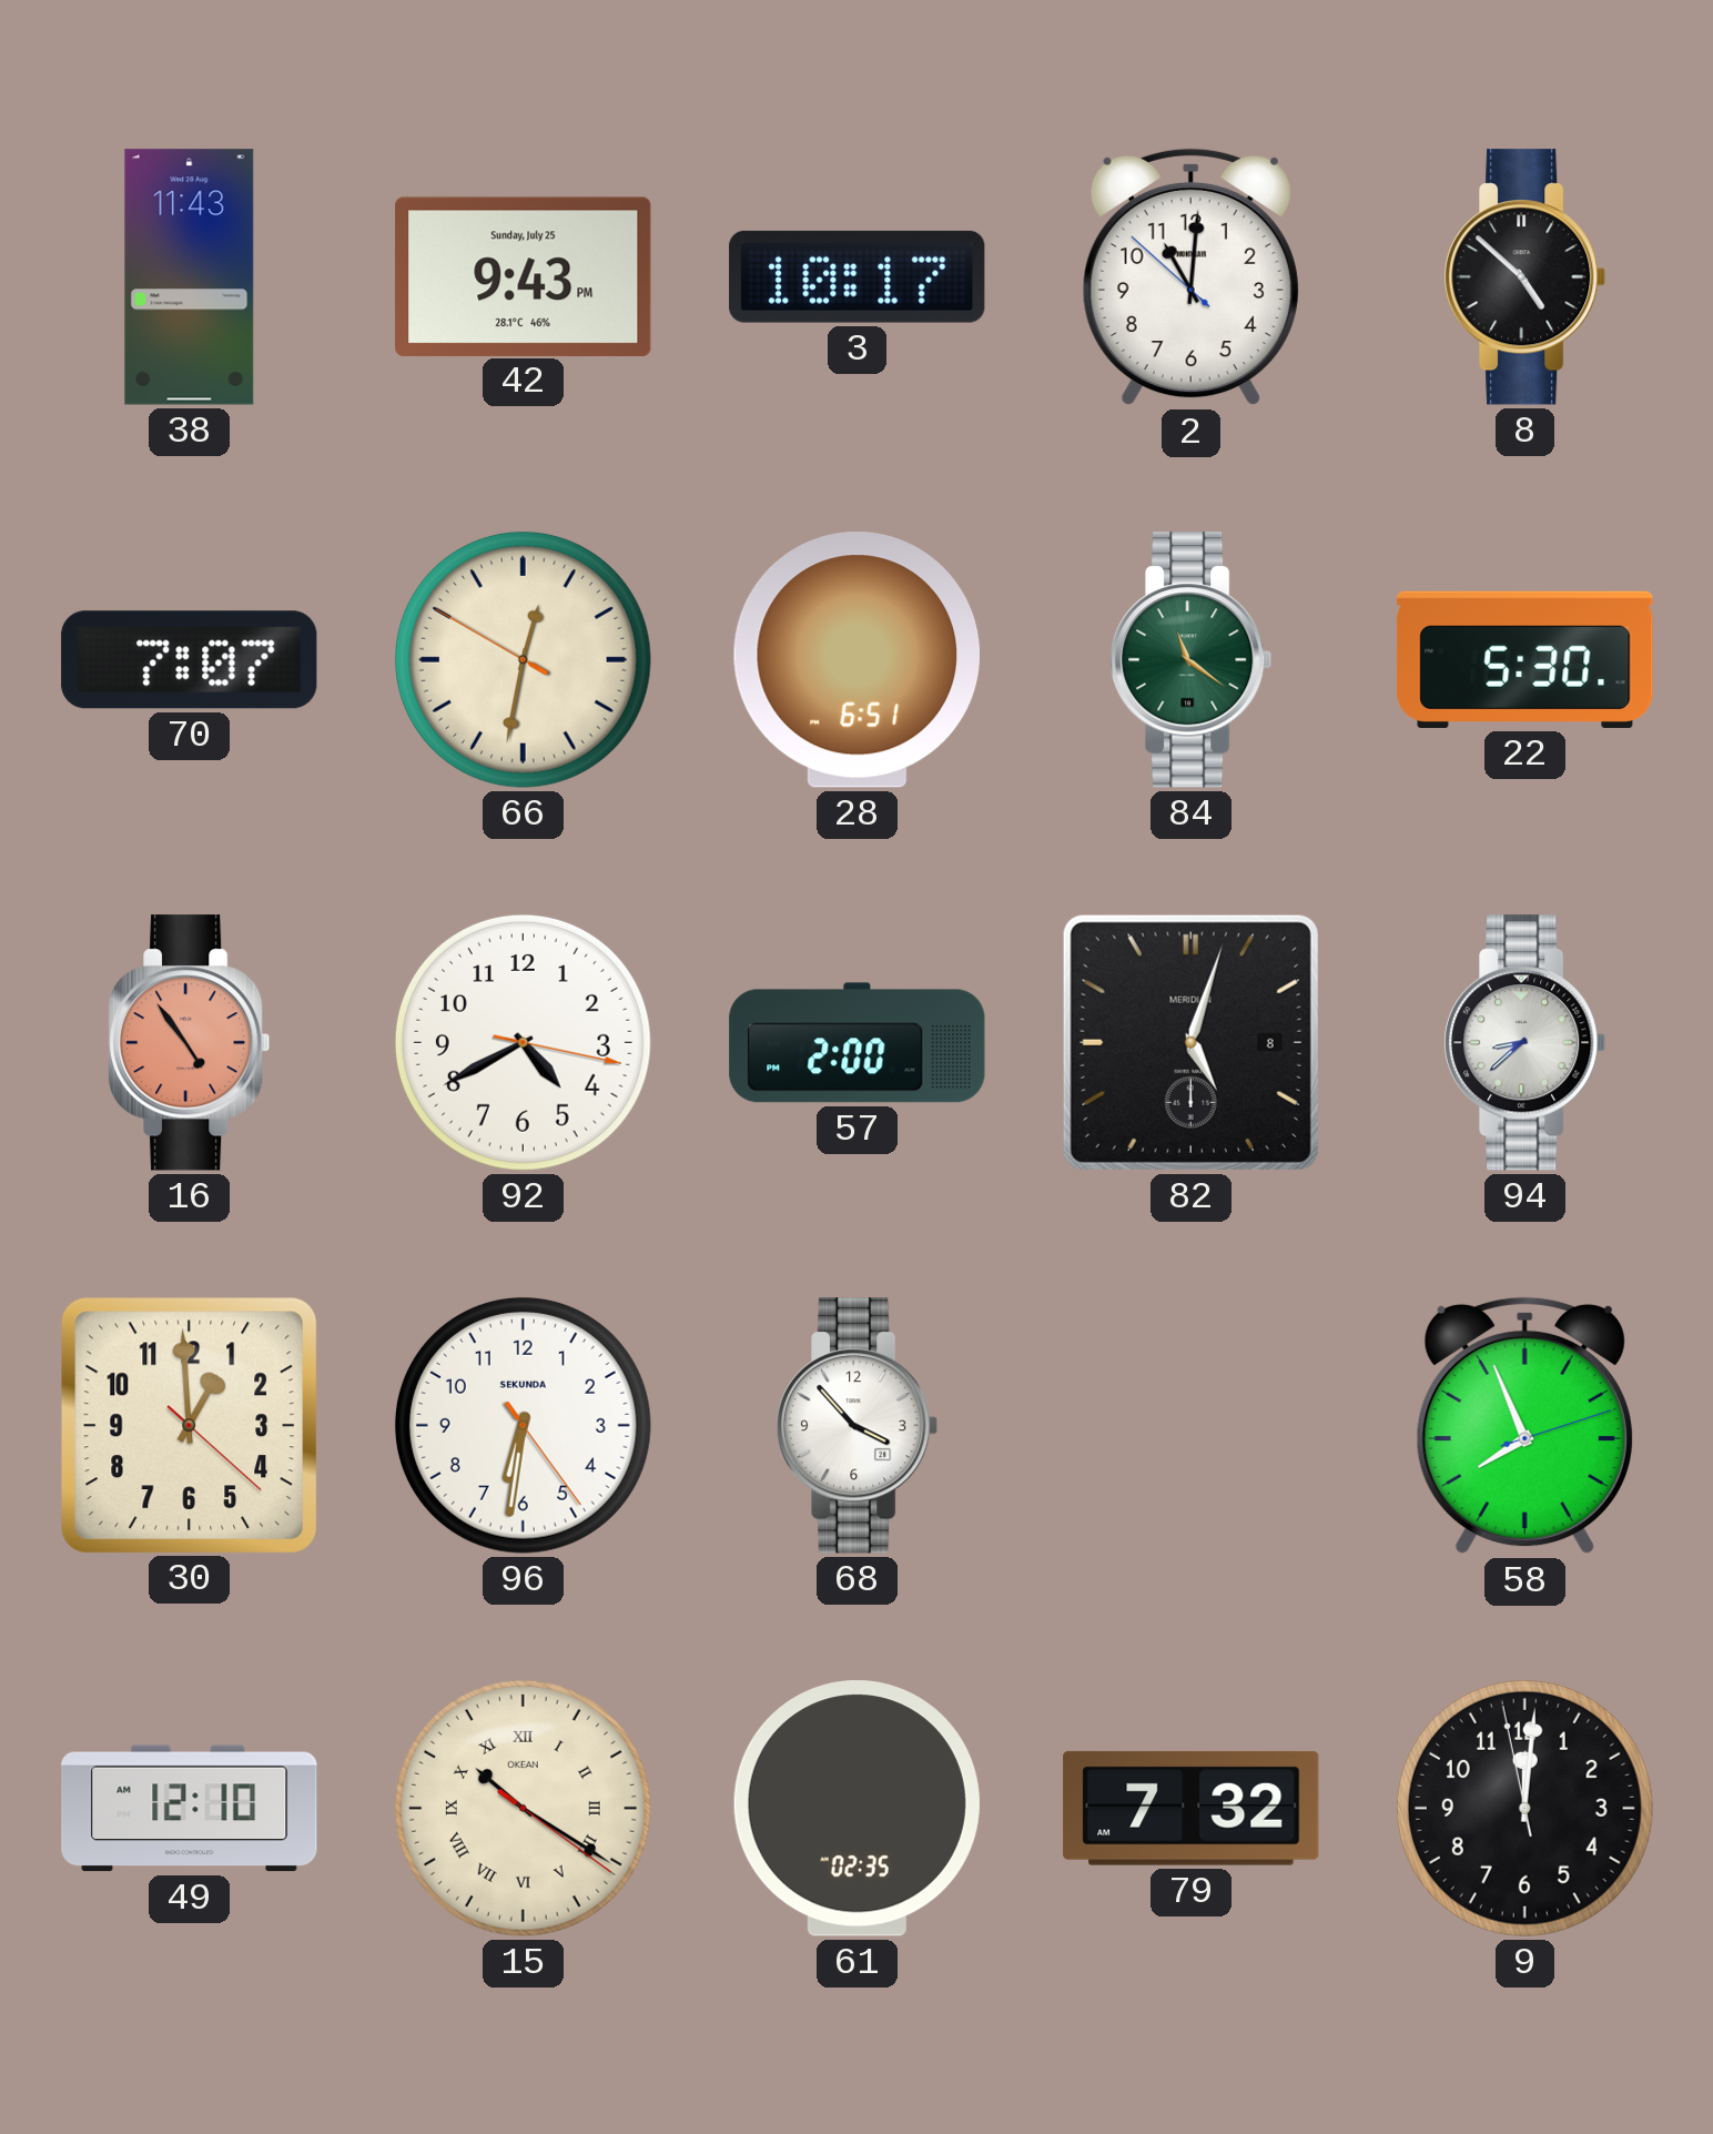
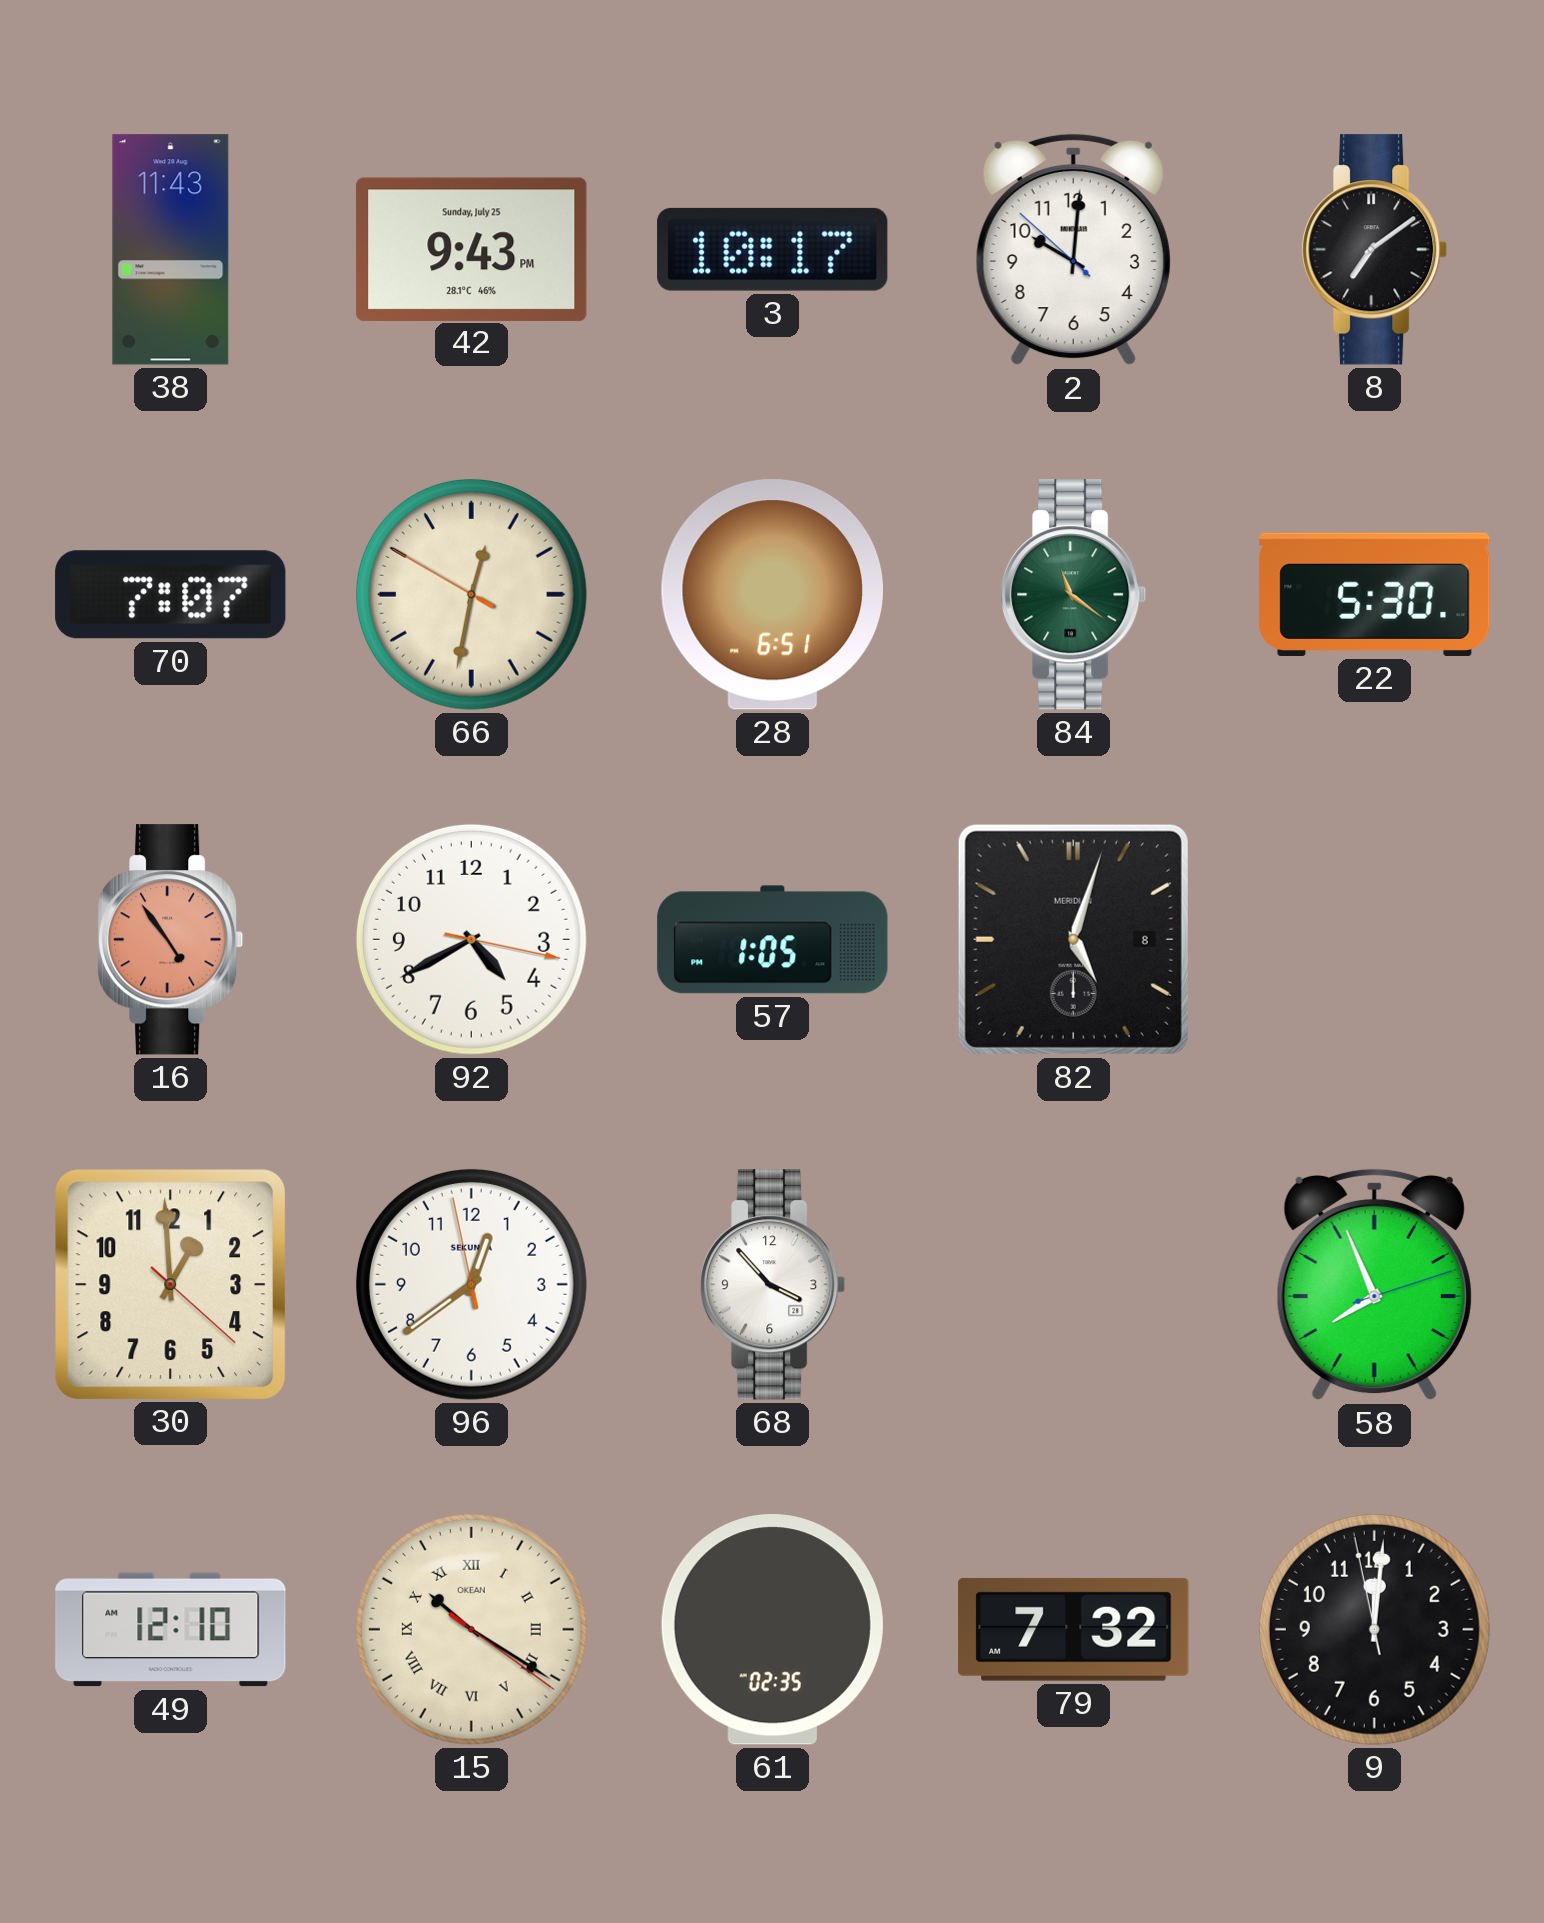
2: 11:00 -> 10:00 (1073, 250)
8: 4:52 -> 7:09 (1375, 250)
57: 2:00 -> 1:05 (773, 940)
94: 8:38 -> none (1526, 1043)
96: 6:31 -> 12:38 (471, 1284)
